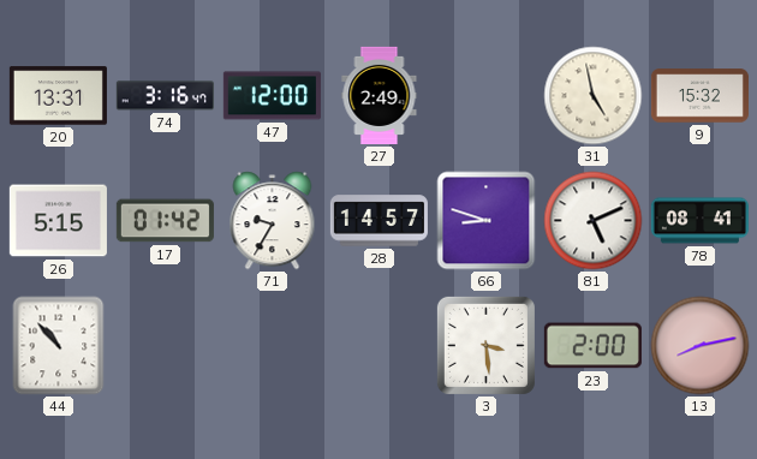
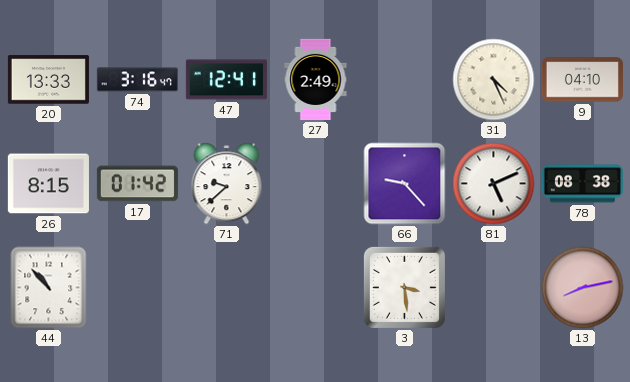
20: 13:31 -> 13:33 (48, 80)
47: 12:00 -> 12:41 (226, 80)
31: 4:58 -> 4:26 (494, 80)
9: 15:32 -> 04:10 (582, 80)
26: 5:15 -> 8:15 (48, 184)
71: 9:35 -> 9:38 (227, 184)
28: 14:57 -> none (378, 221)
66: 8:48 -> 9:23 (405, 184)
78: 08:41 -> 08:38 (582, 184)
23: 2:00 -> none (592, 346)
